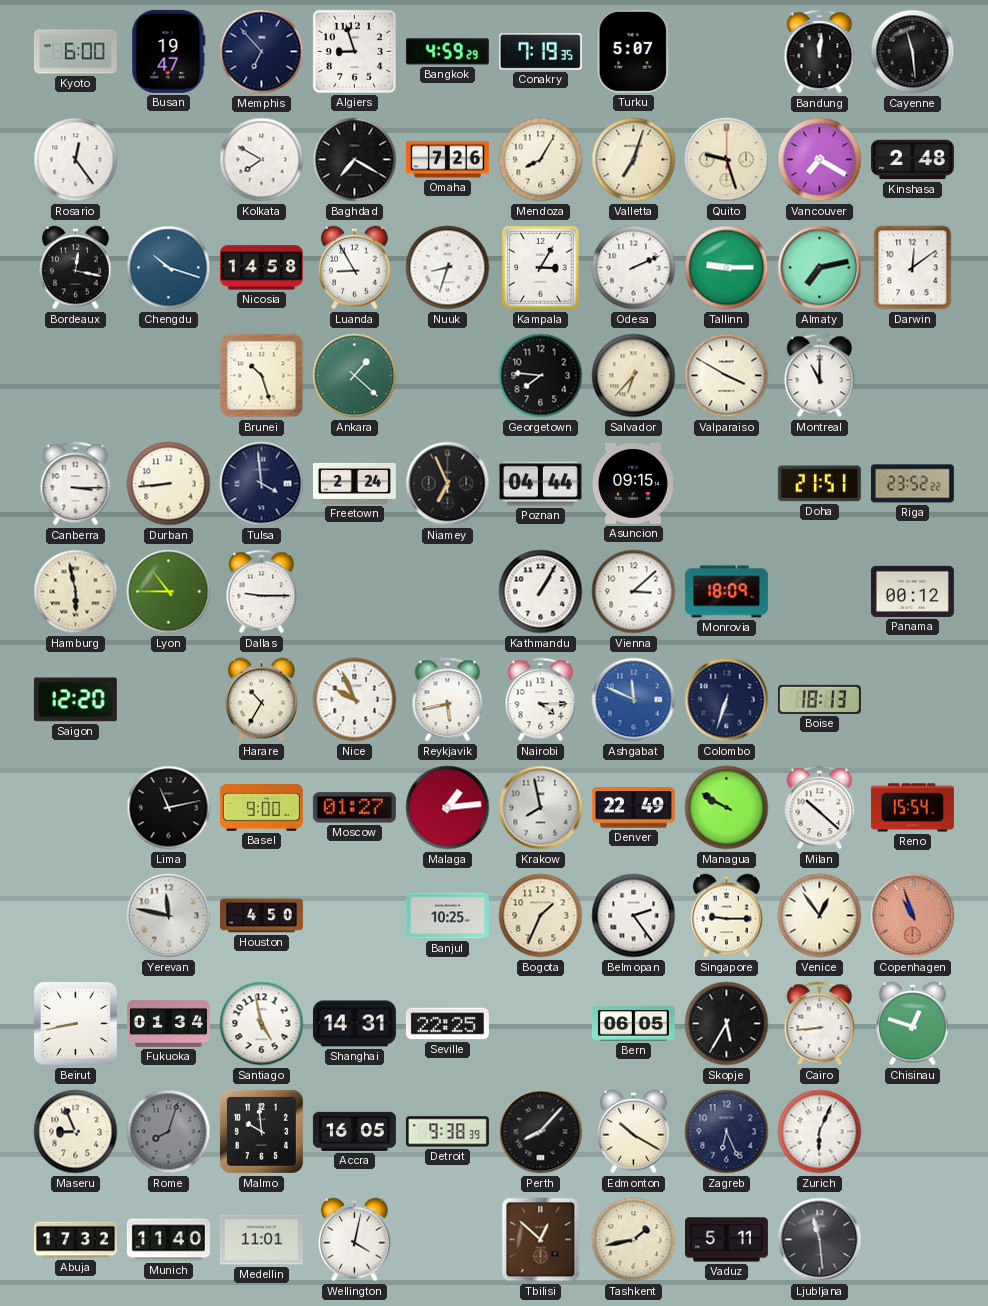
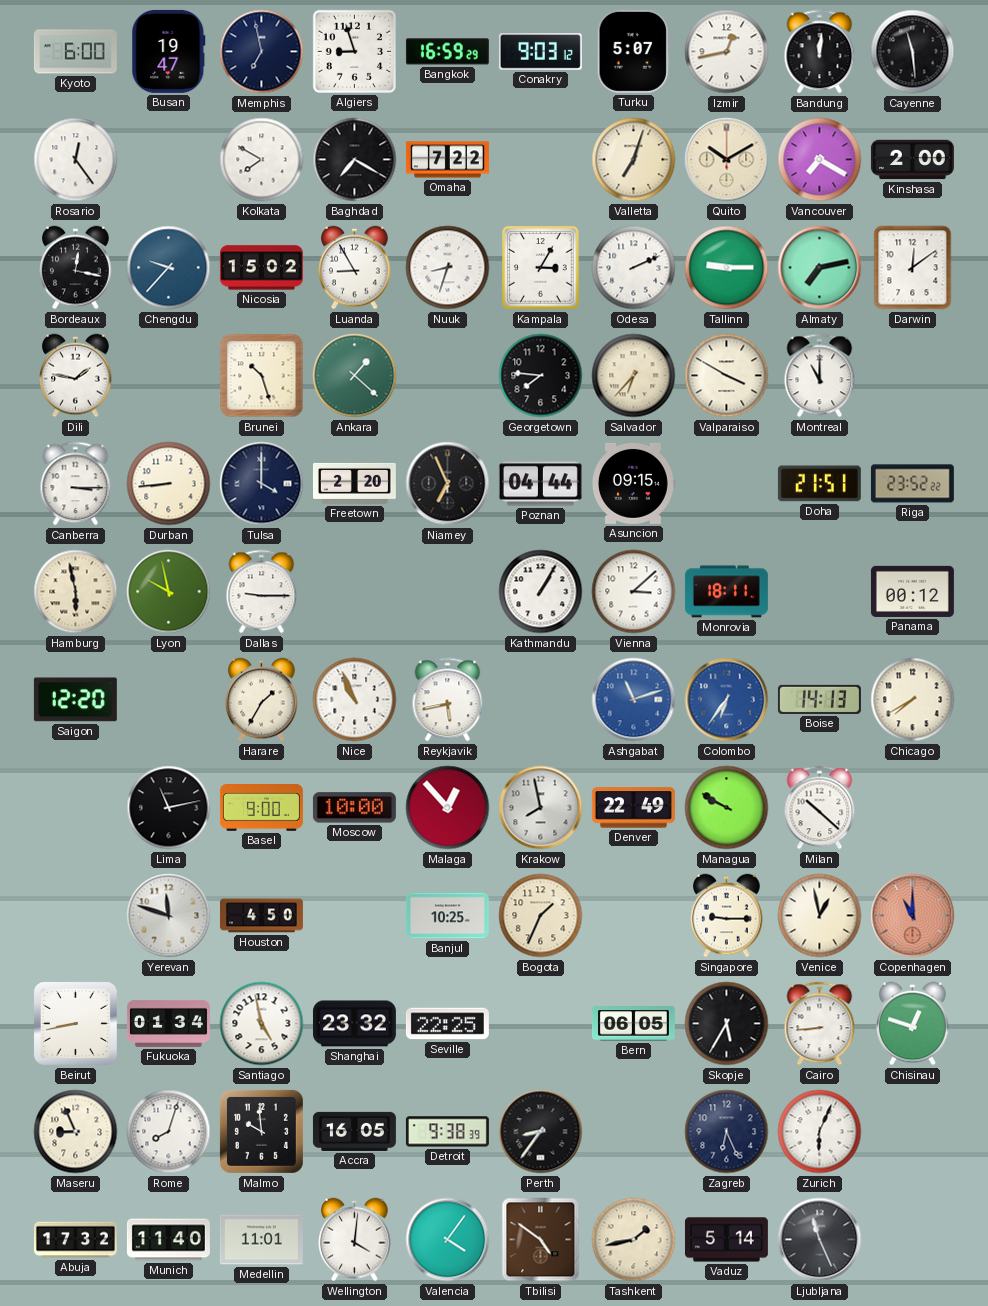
Memphis: 6:53 -> 6:58 (262, 52)
Bangkok: 4:59 -> 16:59 (447, 52)
Conakry: 7:19 -> 9:03 (540, 52)
Izmir: none -> 12:43 (727, 52)
Omaha: 7:26 -> 7:22 (447, 160)
Mendoza: 8:05 -> none (541, 160)
Quito: 9:27 -> 10:10 (727, 160)
Kinshasa: 2:48 -> 2:00 (912, 160)
Chengdu: 10:18 -> 9:37 (169, 268)
Nicosia: 14:58 -> 15:02 (261, 268)
Dili: none -> 1:47 (76, 376)
Tulsa: 3:59 -> 4:00 (262, 484)
Freetown: 2:24 -> 2:20 (354, 483)
Lyon: 10:45 -> 9:58 (169, 592)
Monrovia: 18:09 -> 18:11 (726, 592)
Harare: 10:35 -> 1:35 (262, 700)
Nice: 9:56 -> 10:56 (355, 700)
Nairobi: 4:15 -> none (541, 700)
Ashgabat: 11:49 -> 11:12 (634, 700)
Colombo: 6:33 -> 6:36 (727, 700)
Colombo dial: navy -> blue (727, 700)
Boise: 18:13 -> 14:13 (819, 699)
Chicago: none -> 7:40 (913, 700)
Moscow: 01:27 -> 10:00 (354, 808)
Malaga: 1:14 -> 12:53 (448, 808)
Reno: 15:54 -> none (912, 808)
Yerevan: 11:47 -> 11:48 (169, 916)
Belmopan: 2:24 -> none (634, 916)
Venice: 12:54 -> 12:58 (820, 916)
Copenhagen: 10:57 -> 11:00 (913, 916)
Shanghai: 14:31 -> 23:32 (354, 1024)
Rome dial: grey -> white (169, 1132)
Perth: 8:07 -> 8:36 (541, 1132)
Edmonton: 10:20 -> none (634, 1132)
Wellington: 4:02 -> 4:01 (355, 1240)
Valencia: none -> 4:06 (448, 1240)
Tbilisi: 12:52 -> 4:51 (541, 1240)
Vaduz: 5:11 -> 5:14 (726, 1240)
Ljubljana: 11:29 -> 11:26 (820, 1240)
